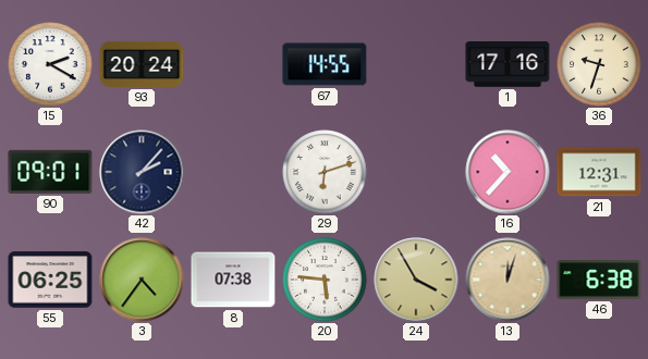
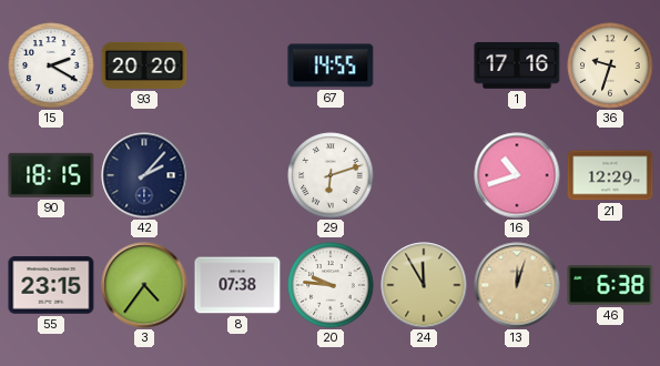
93: 20:24 -> 20:20 (144, 65)
90: 09:01 -> 18:15 (51, 175)
16: 10:37 -> 10:42 (517, 175)
21: 12:31 -> 12:29 (610, 175)
55: 06:25 -> 23:15 (51, 285)
20: 5:46 -> 9:46 (331, 285)
24: 3:55 -> 11:55 (424, 285)
